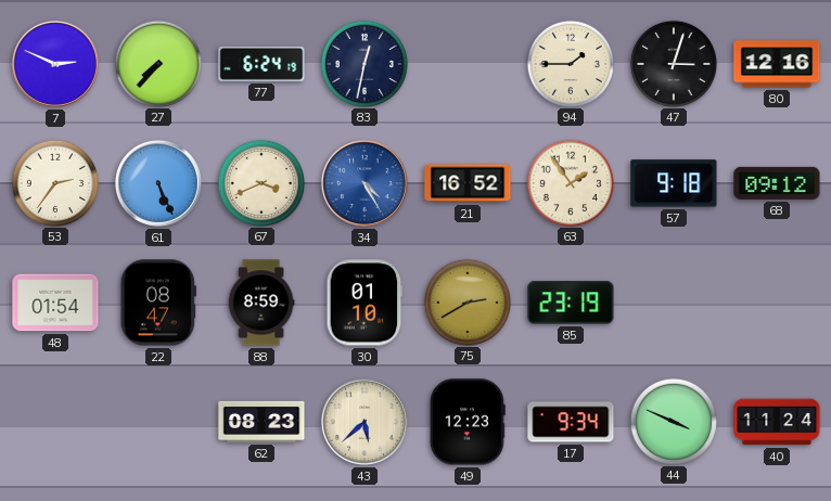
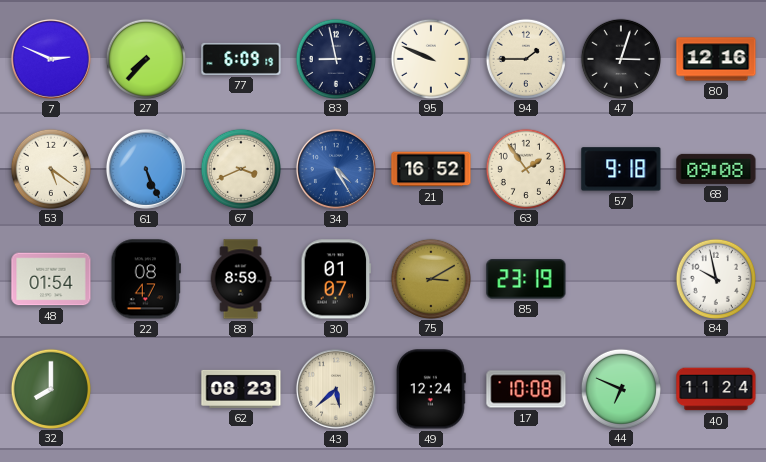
77: 6:24 -> 6:09 (241, 59)
83: 12:32 -> 8:58 (335, 58)
95: none -> 9:49 (430, 58)
53: 2:36 -> 5:21 (50, 168)
68: 09:12 -> 09:08 (716, 169)
30: 01:10 -> 01:07 (336, 279)
75: 2:40 -> 3:10 (430, 278)
84: none -> 9:58 (715, 278)
32: none -> 8:00 (50, 388)
49: 12:23 -> 12:24 (431, 389)
17: 9:34 -> 10:08 (526, 389)
44: 3:49 -> 6:49 (620, 388)
